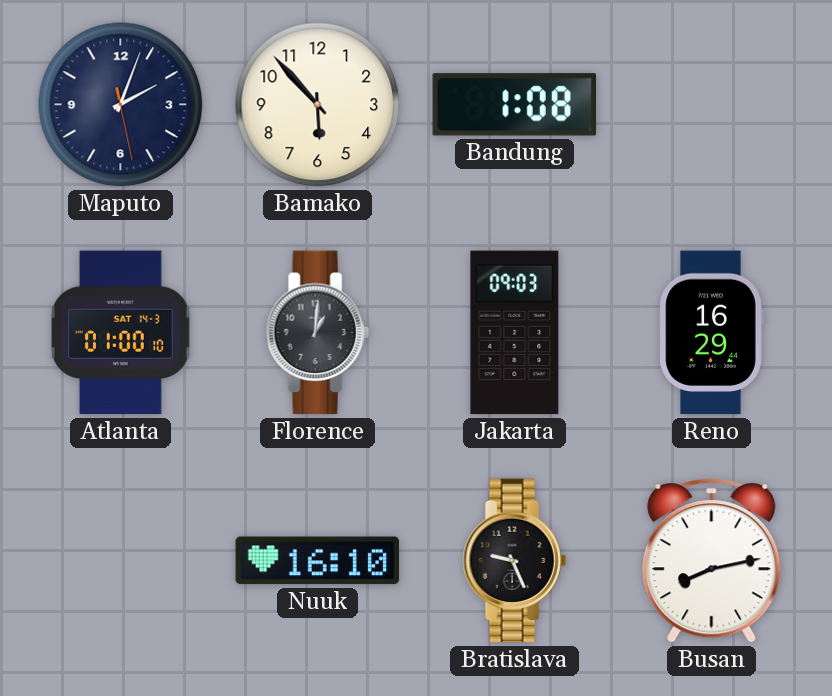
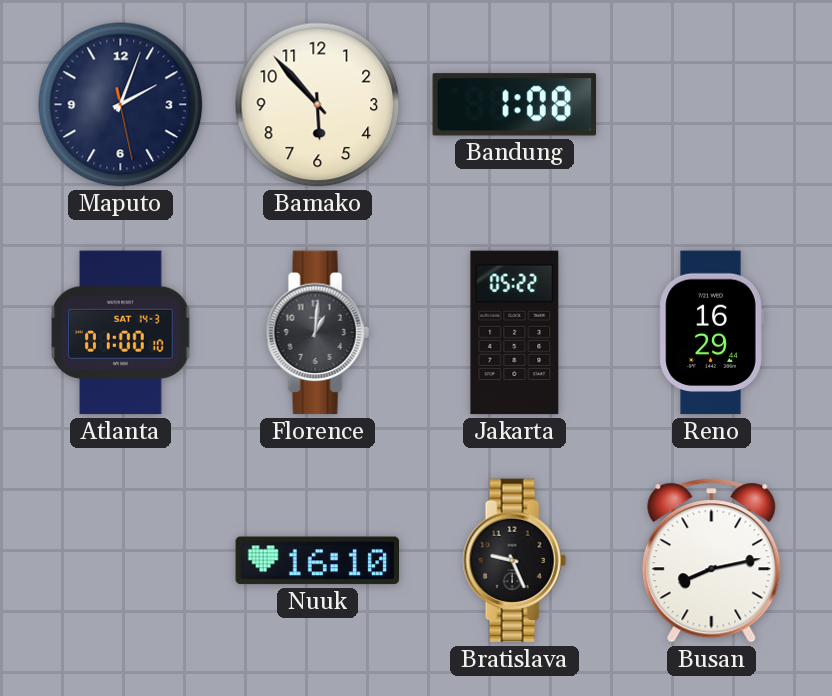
Jakarta: 09:03 -> 05:22 (515, 333)
